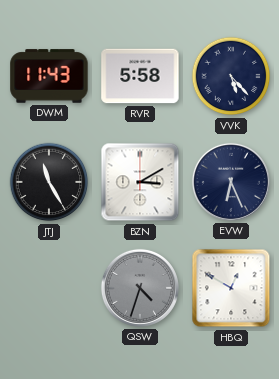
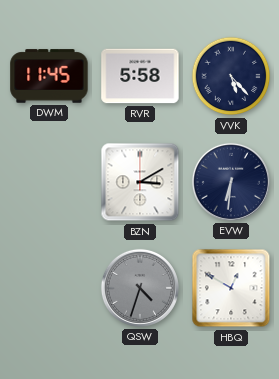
DWM: 11:43 -> 11:45 (49, 76)
JTJ: 11:25 -> none (49, 182)
EVW: 6:26 -> 6:31 (231, 182)
